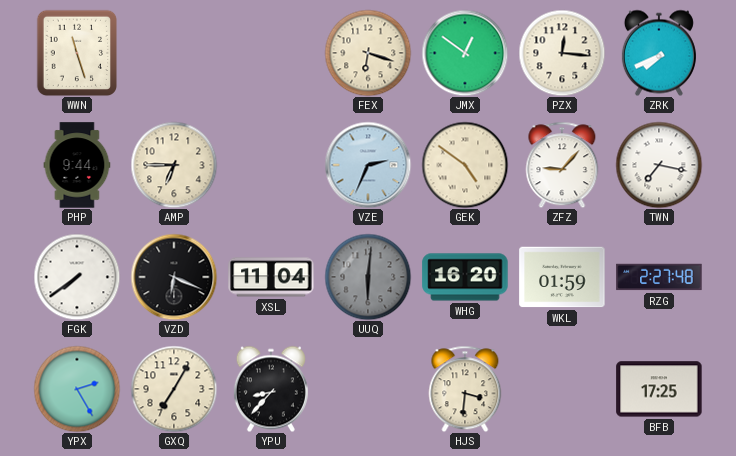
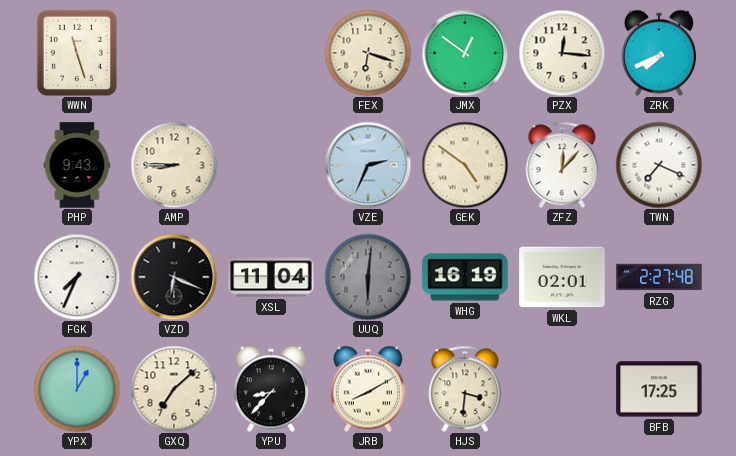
PHP: 9:44 -> 9:43 (77, 165)
AMP: 6:45 -> 8:45 (174, 165)
ZFZ: 9:07 -> 12:07 (562, 165)
TWN: 7:17 -> 7:19 (659, 165)
FGK: 7:39 -> 7:34 (77, 277)
WHG: 16:20 -> 16:19 (465, 277)
WKL: 01:59 -> 02:01 (562, 277)
YPX: 2:25 -> 1:00 (77, 389)
GXQ: 7:05 -> 7:08 (174, 389)
JRB: none -> 8:10 (368, 389)
